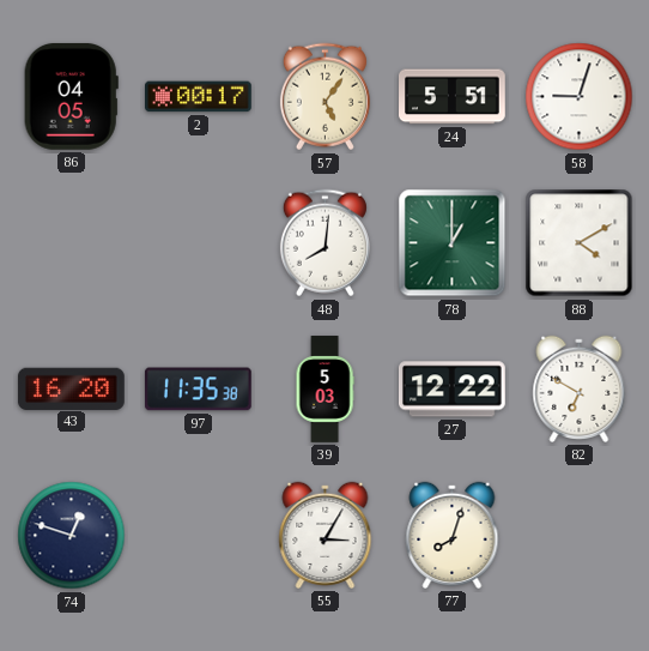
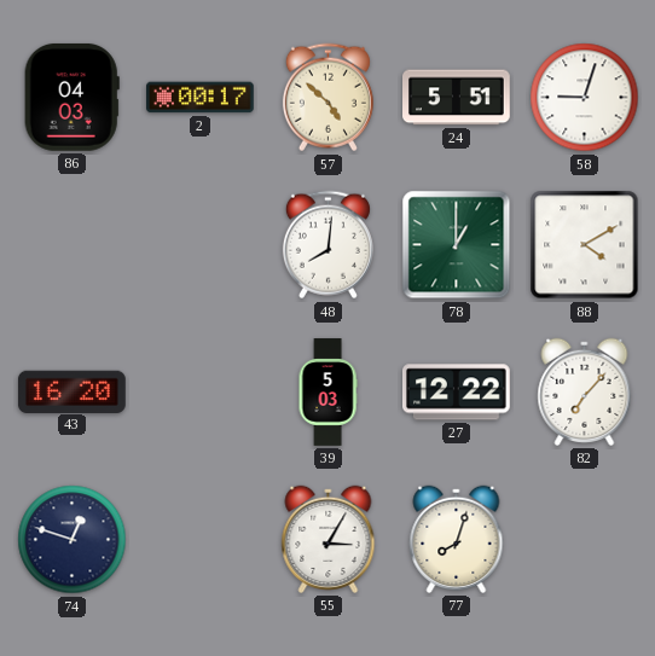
86: 04:05 -> 04:03 (71, 97)
57: 5:06 -> 4:52 (327, 98)
97: 11:35 -> none (198, 390)
82: 6:50 -> 7:07 (585, 391)
